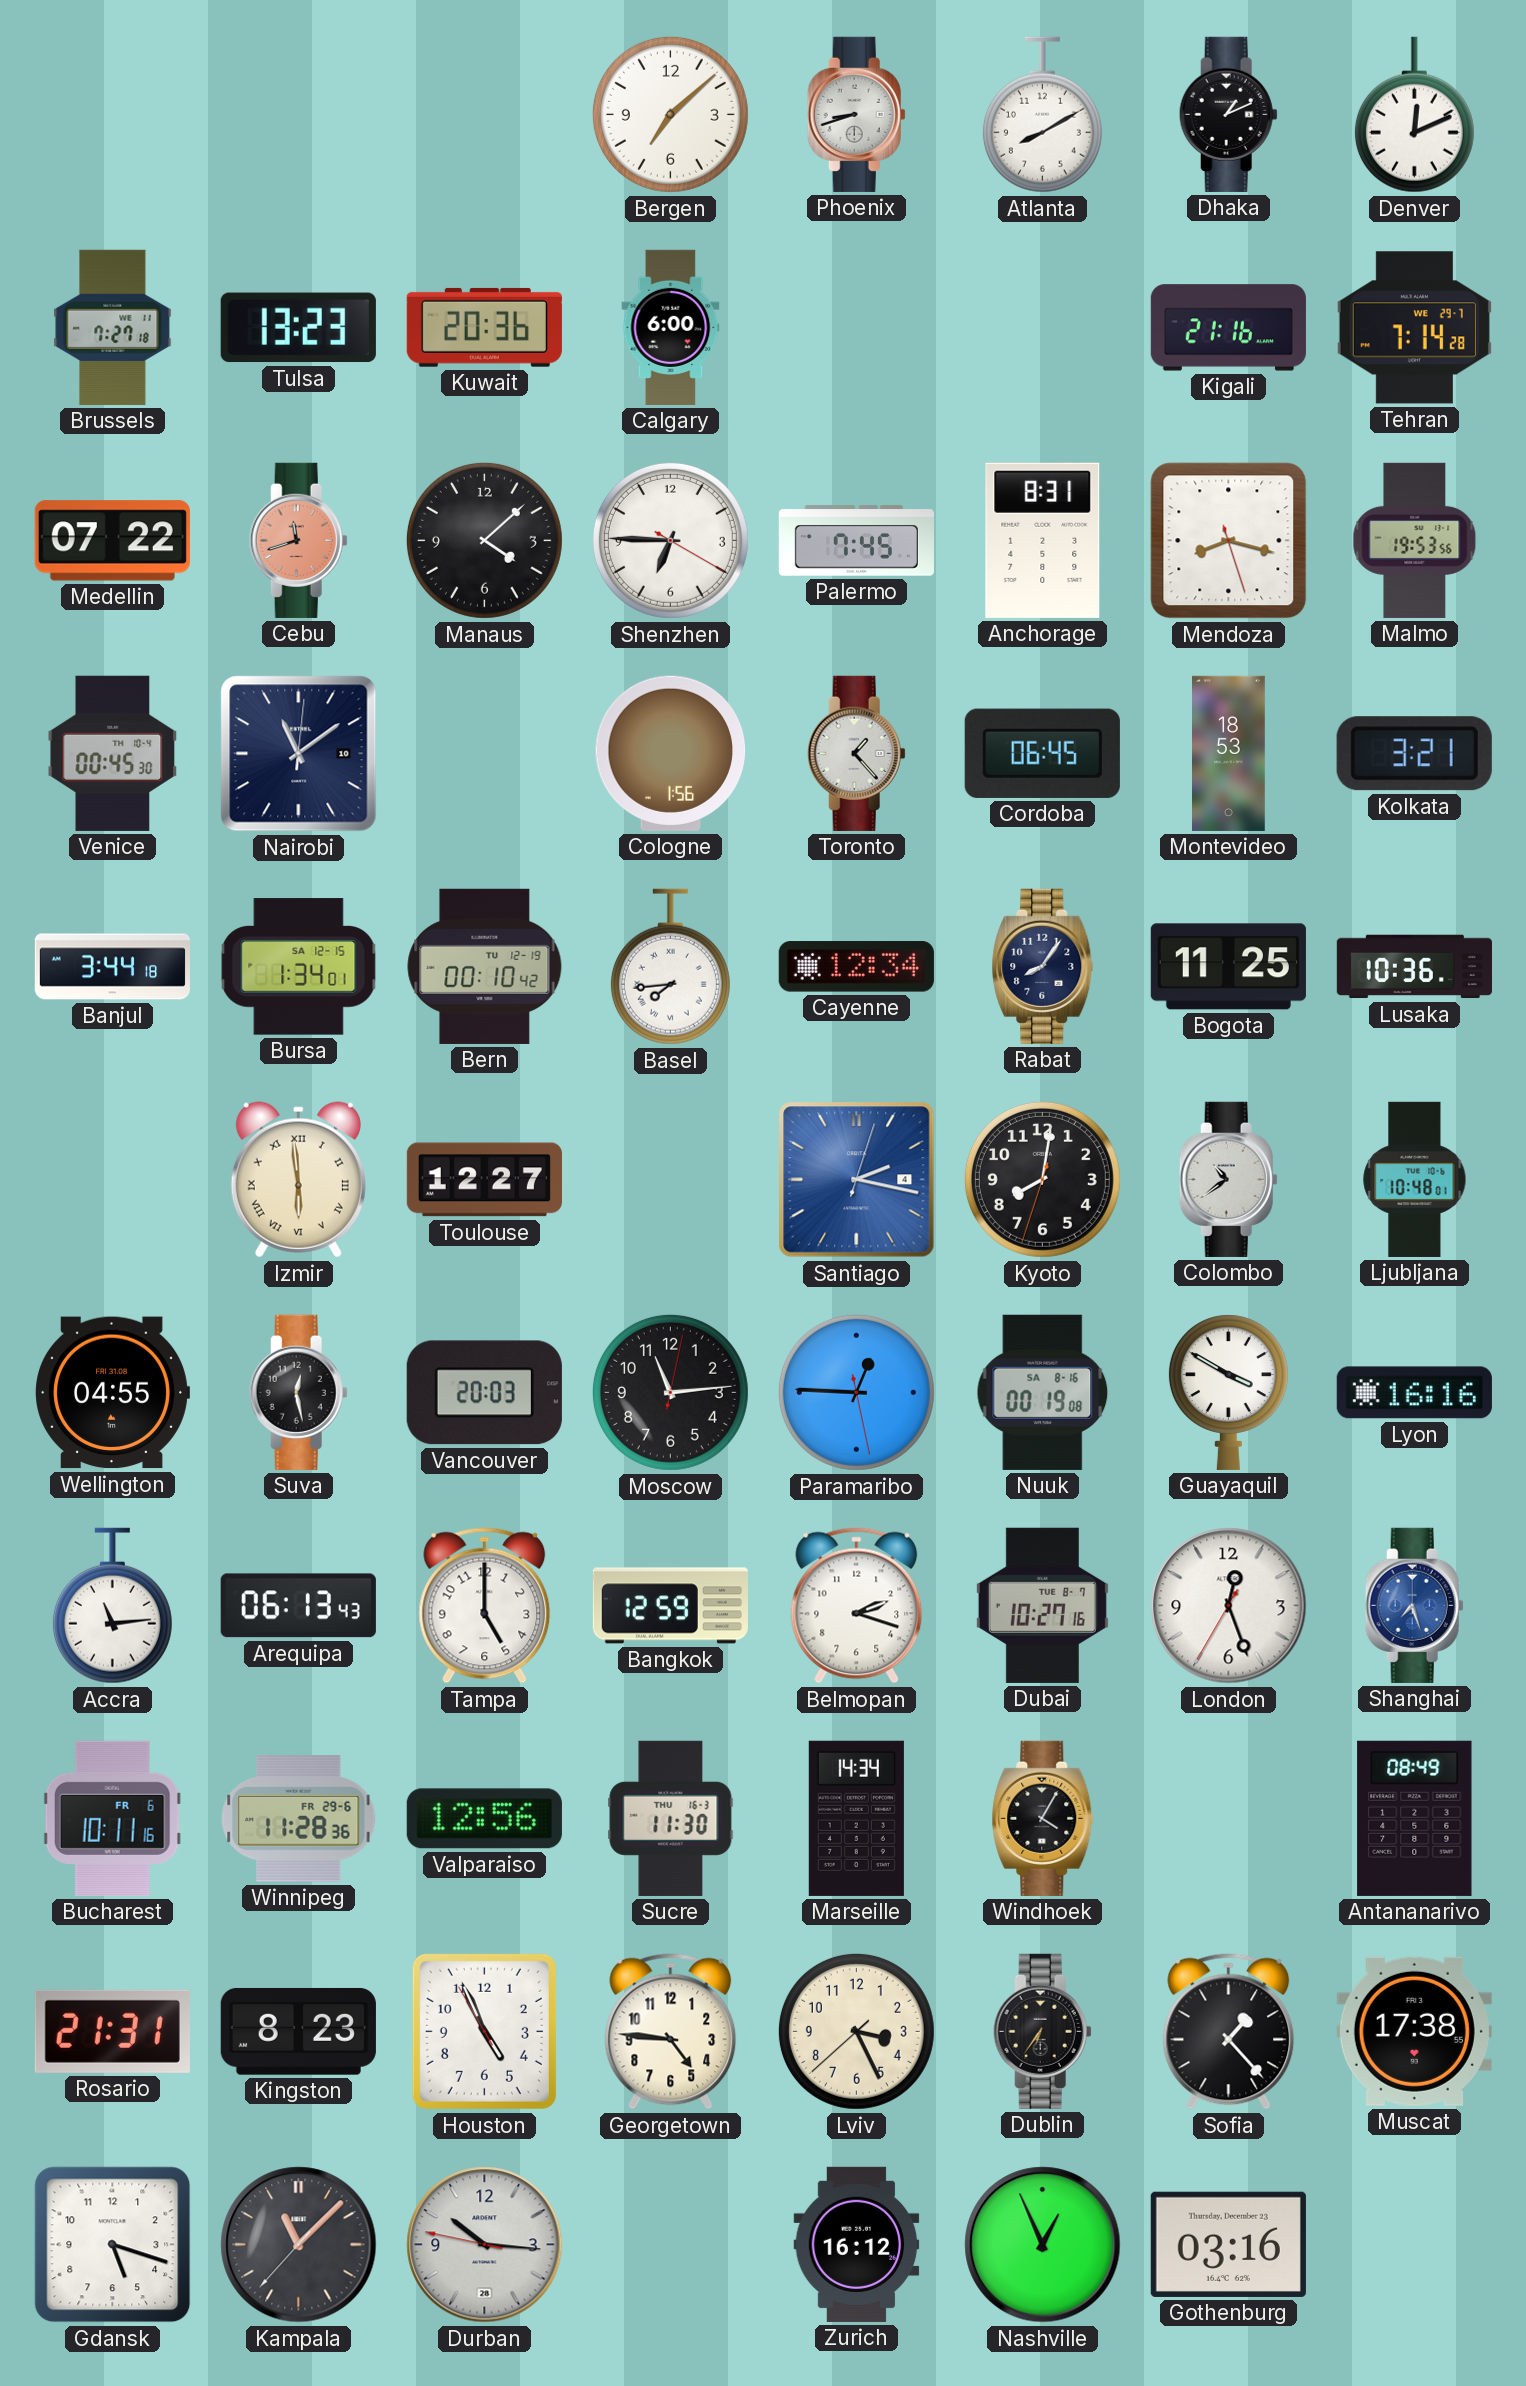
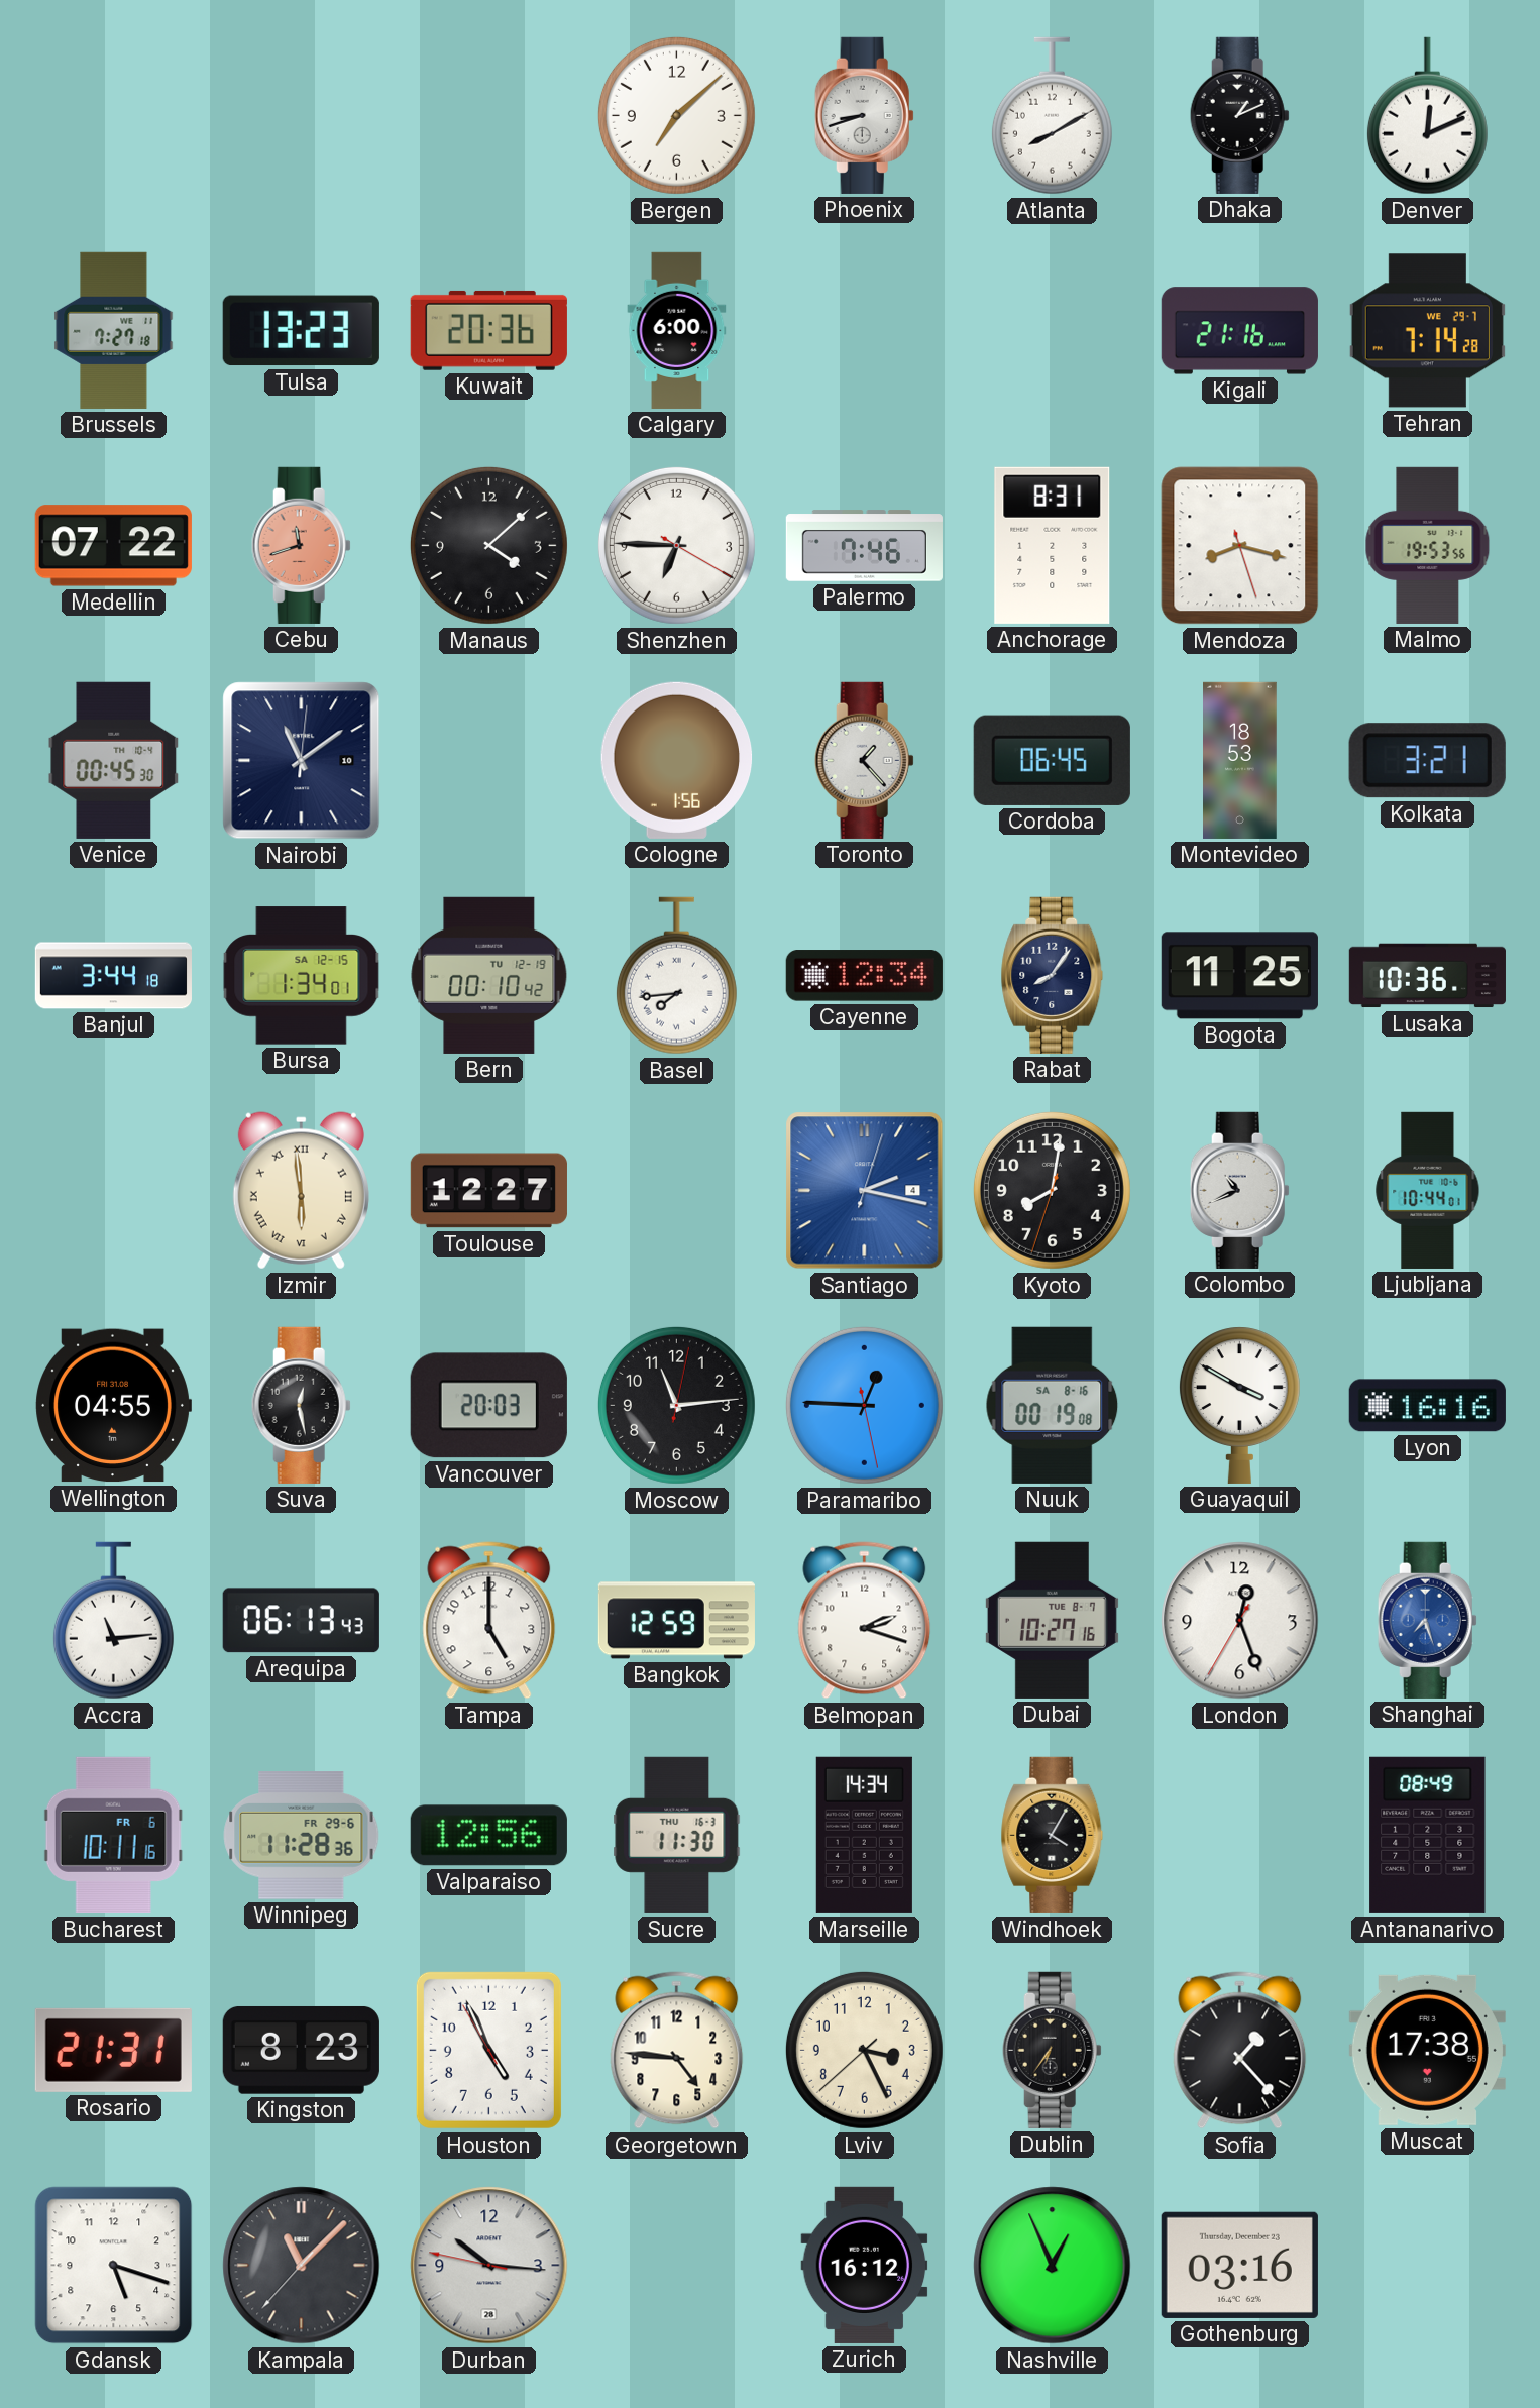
Palermo: 7:45 -> 7:46 (864, 546)
Colombo: 10:39 -> 10:41 (1239, 1190)
Ljubljana: 10:48 -> 10:44 (1428, 1190)
